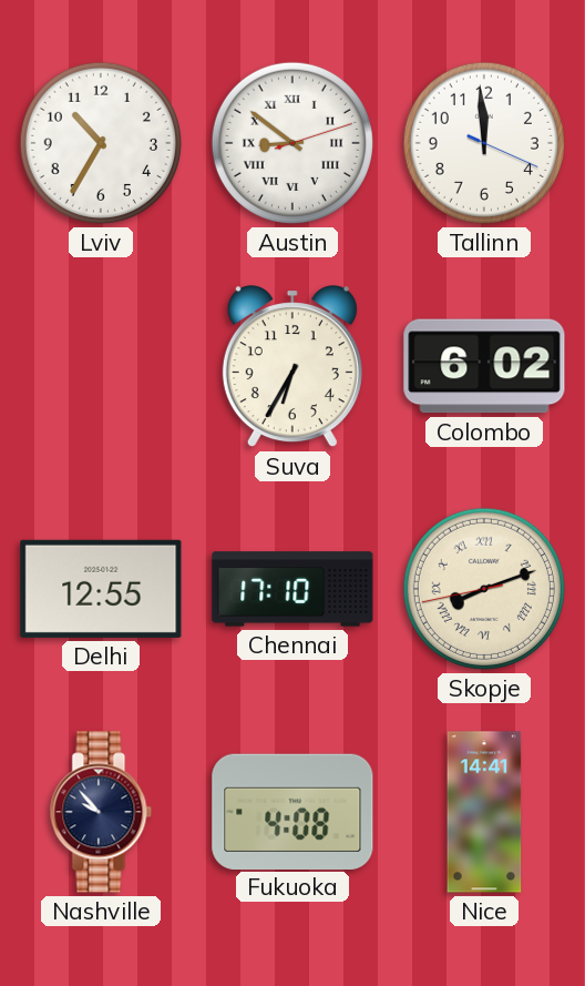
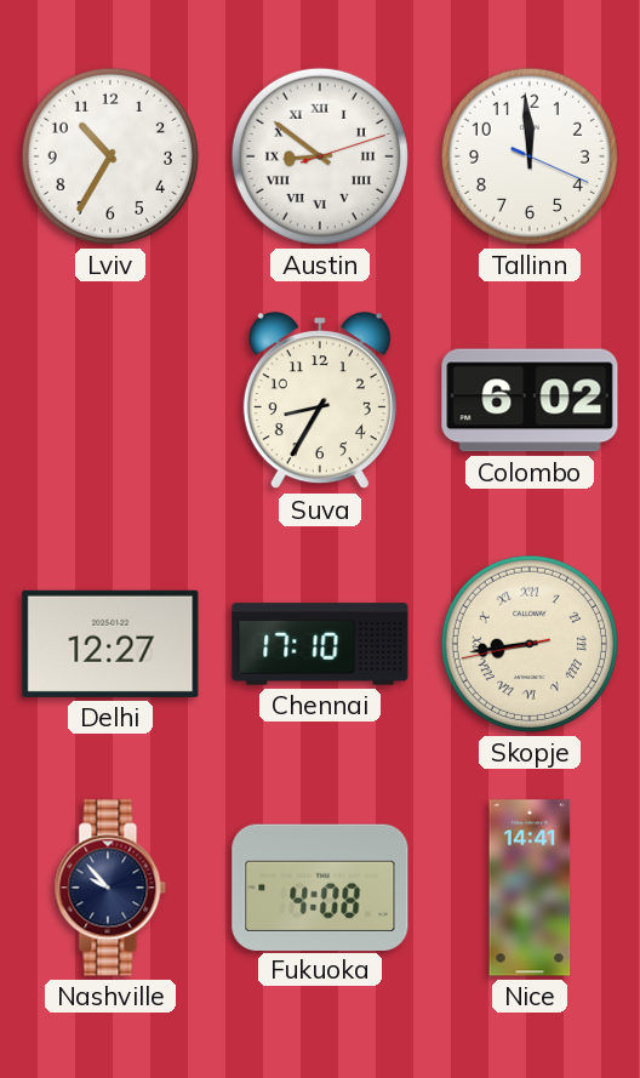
Suva: 6:35 -> 8:35 (320, 401)
Delhi: 12:55 -> 12:27 (110, 644)
Skopje: 8:11 -> 8:43 (530, 644)
